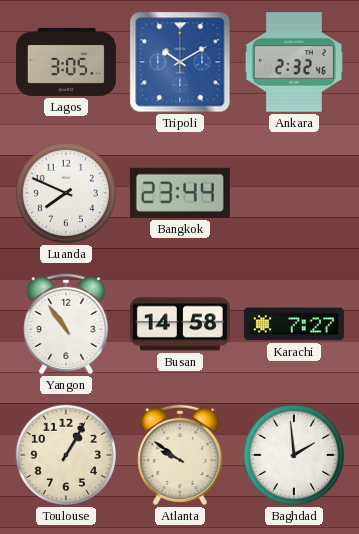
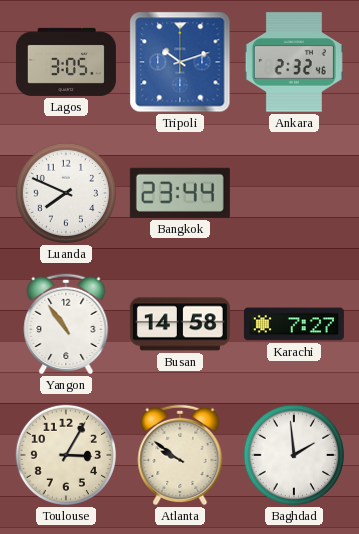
Tripoli: 10:10 -> 10:12 (180, 62)
Toulouse: 1:05 -> 3:05 (66, 455)
